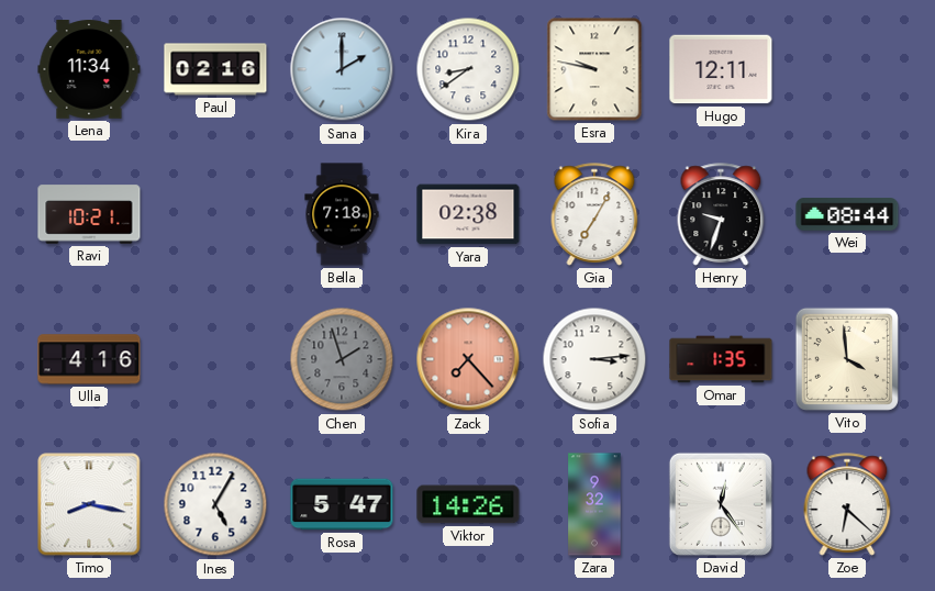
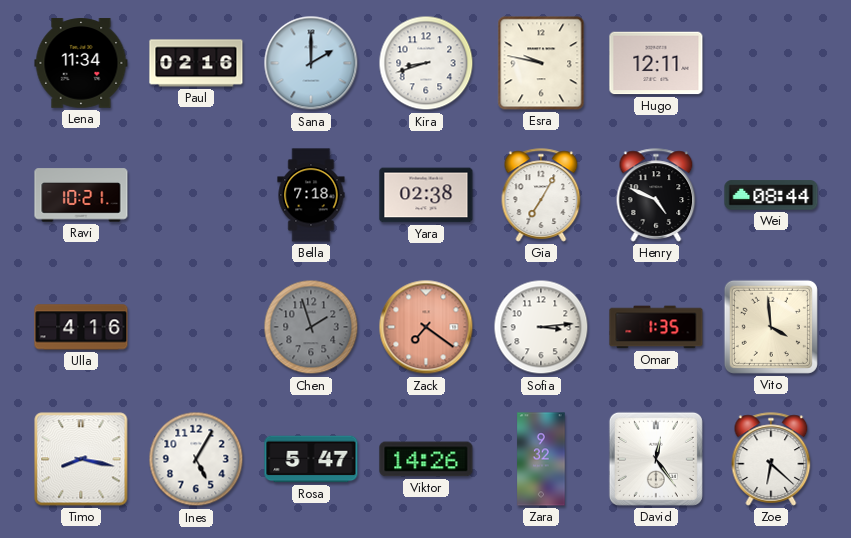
Kira: 8:39 -> 8:42 (426, 63)
Henry: 9:33 -> 4:49 (656, 195)
Zack: 7:23 -> 7:21 (426, 327)
